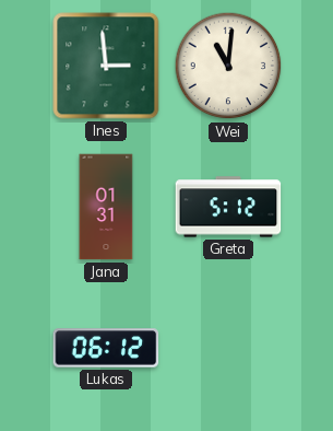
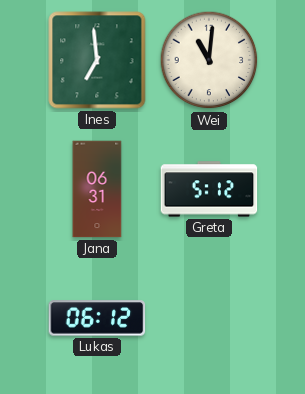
Ines: 2:59 -> 6:59 (97, 60)
Jana: 01:31 -> 06:31 (97, 189)
